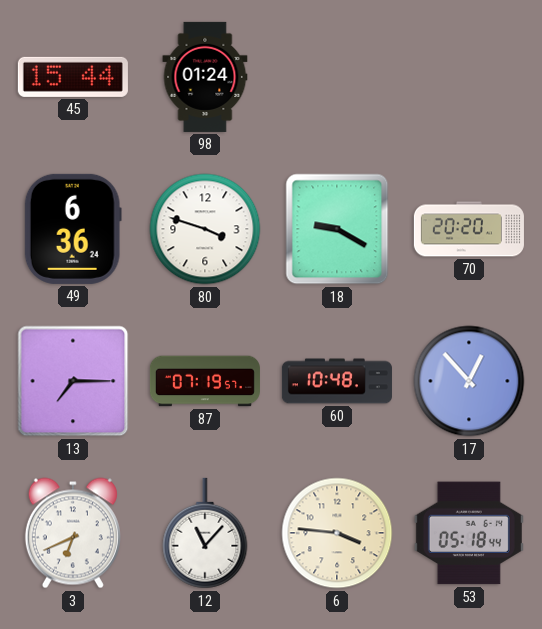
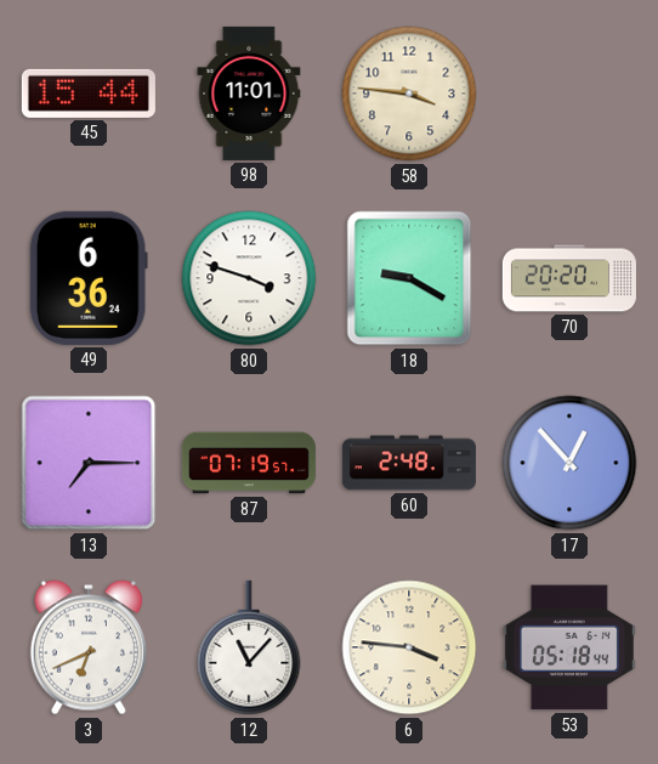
98: 01:24 -> 11:01 (249, 94)
58: none -> 3:46 (409, 94)
60: 10:48 -> 2:48 (409, 463)
